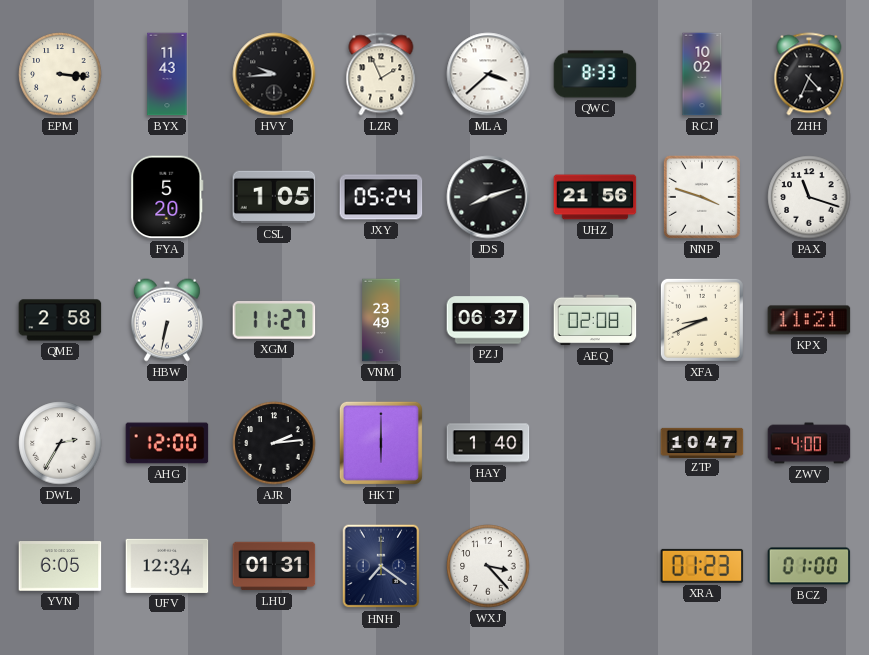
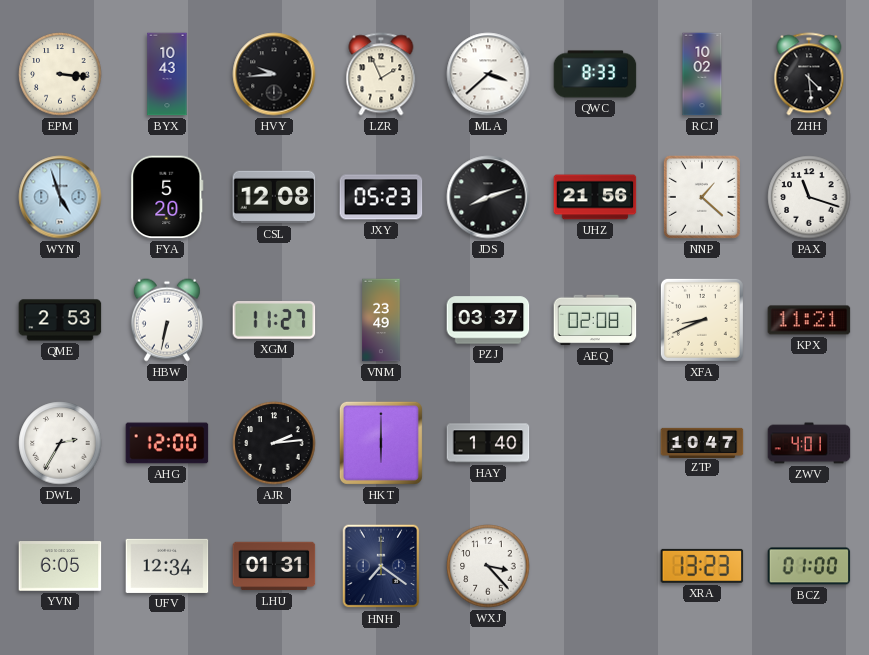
BYX: 11:43 -> 10:43 (167, 74)
ZHH: 4:34 -> 4:29 (809, 74)
WYN: none -> 4:57 (60, 197)
CSL: 1:05 -> 12:08 (274, 197)
JXY: 05:24 -> 05:23 (381, 197)
NNP: 3:48 -> 1:22 (702, 197)
QME: 2:58 -> 2:53 (60, 320)
PZJ: 06:37 -> 03:37 (488, 320)
ZWV: 4:00 -> 4:01 (809, 443)
XRA: 01:23 -> 13:23 (702, 566)
